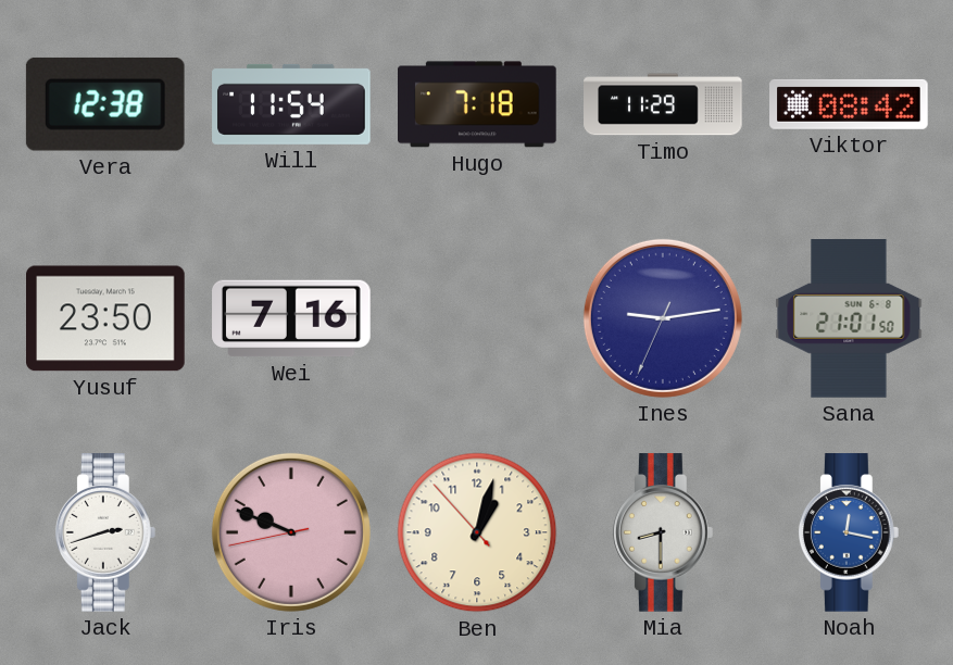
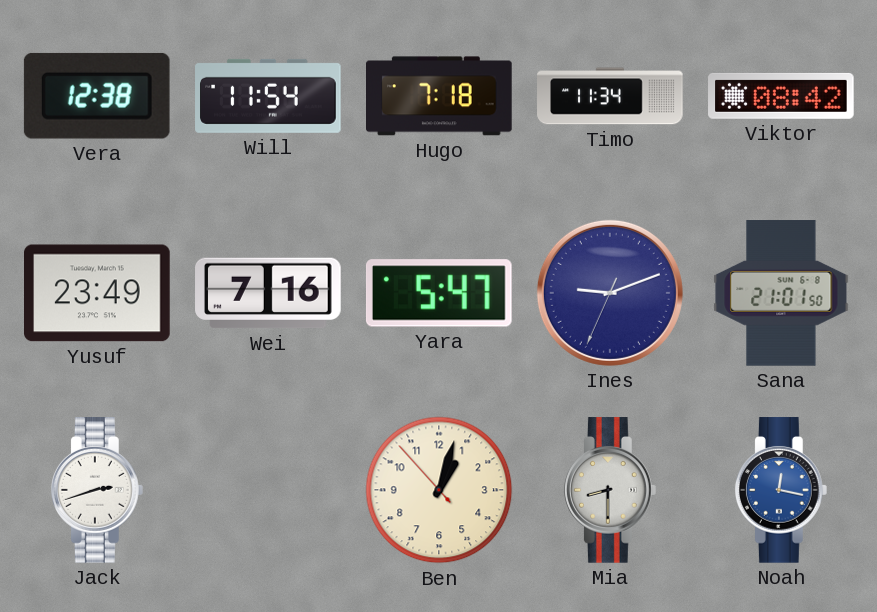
Timo: 11:29 -> 11:34 (610, 96)
Yusuf: 23:50 -> 23:49 (98, 293)
Yara: none -> 5:47 (439, 293)
Ines: 9:13 -> 9:11 (610, 293)
Iris: 9:48 -> none (291, 532)
